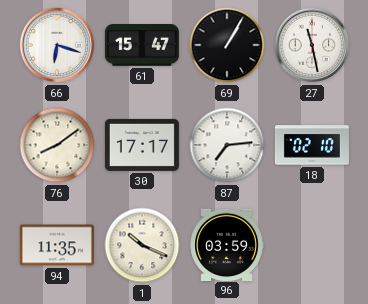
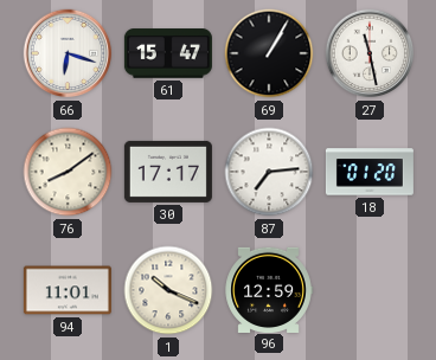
18: 02:10 -> 01:20 (370, 172)
94: 11:35 -> 11:01 (68, 290)
96: 03:59 -> 12:59 (269, 289)
